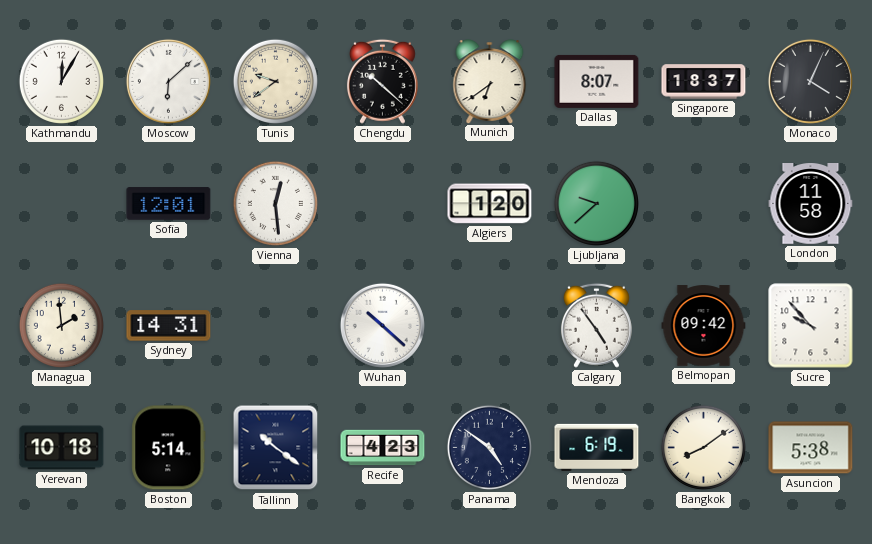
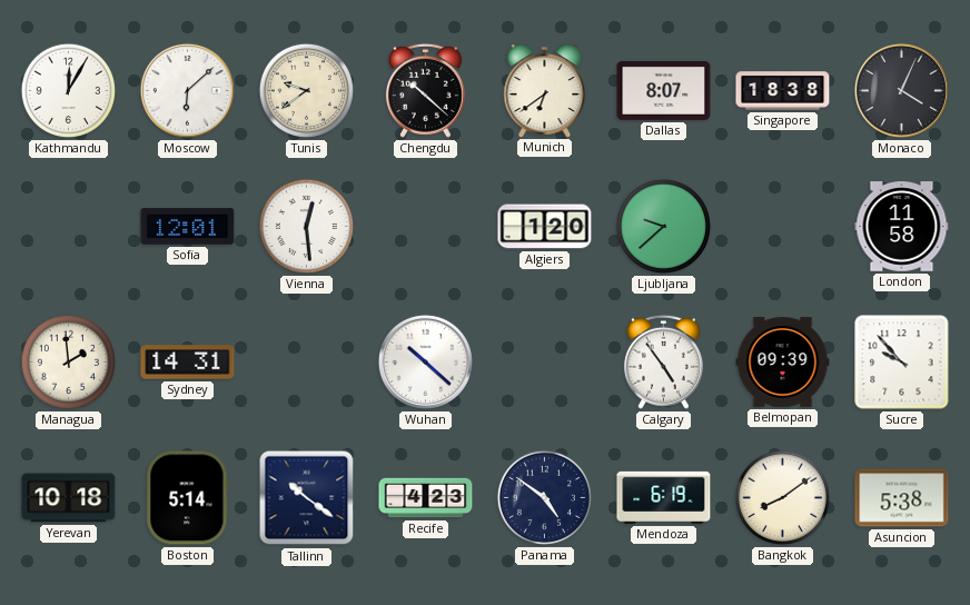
Singapore: 18:37 -> 18:38 (783, 91)
Belmopan: 09:42 -> 09:39 (783, 363)
